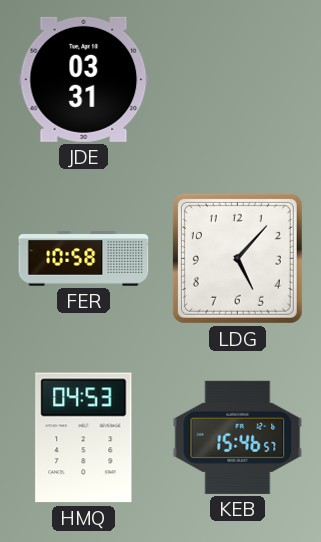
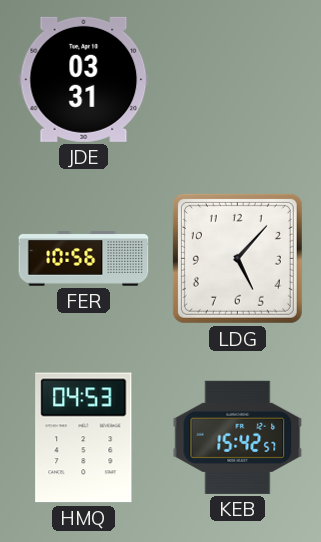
FER: 10:58 -> 10:56 (84, 259)
KEB: 15:46 -> 15:42 (238, 437)
